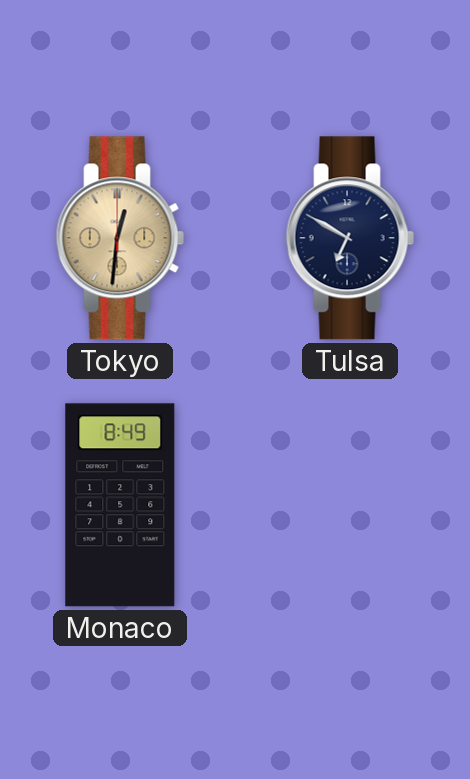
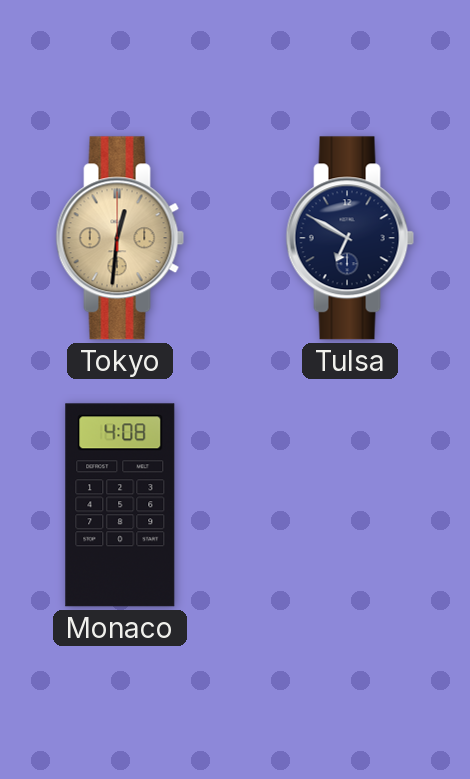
Monaco: 8:49 -> 4:08 (120, 505)
